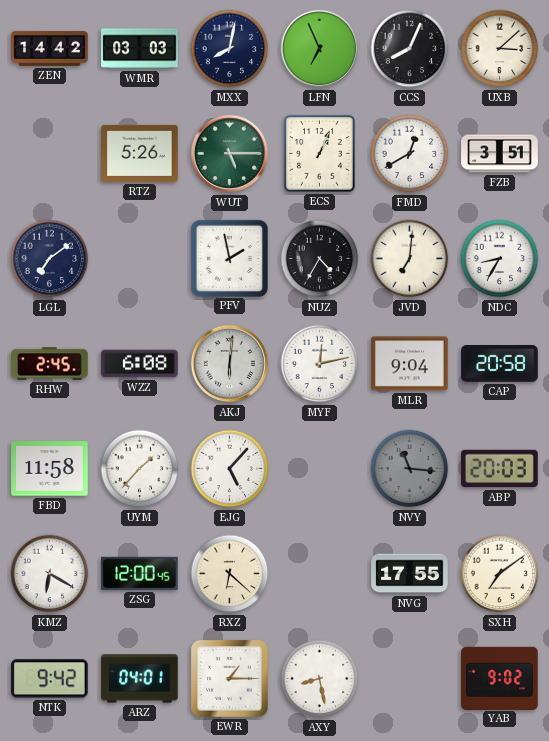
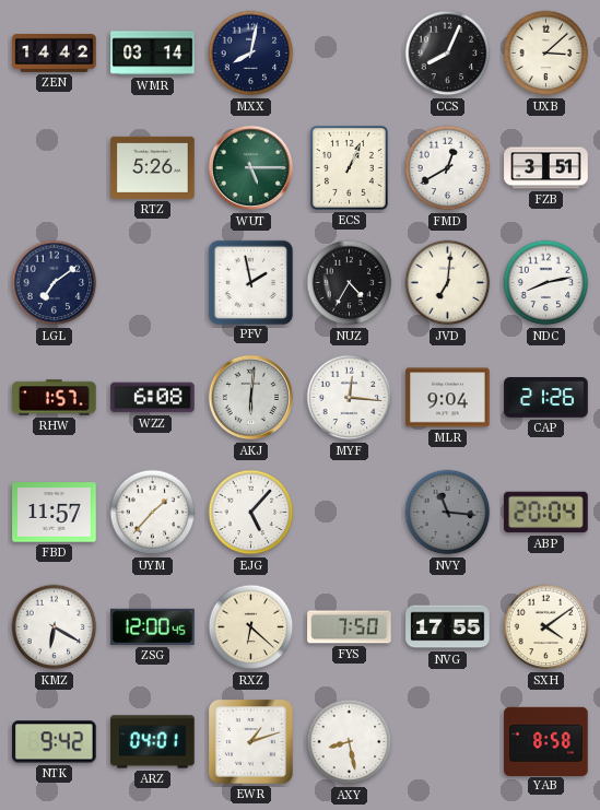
WMR: 03:03 -> 03:14 (153, 54)
LFN: 6:56 -> none (320, 49)
NDC: 8:35 -> 8:13 (546, 283)
RHW: 2:45 -> 1:57 (55, 398)
MYF: 12:13 -> 12:16 (350, 398)
CAP: 20:58 -> 21:26 (546, 398)
FBD: 11:58 -> 11:57 (55, 513)
ABP: 20:03 -> 20:04 (546, 513)
FYS: none -> 7:50 (350, 627)
SXH: 7:09 -> 4:09 (546, 627)
EWR: 1:15 -> 1:12 (251, 742)
YAB: 9:02 -> 8:58 (546, 741)
